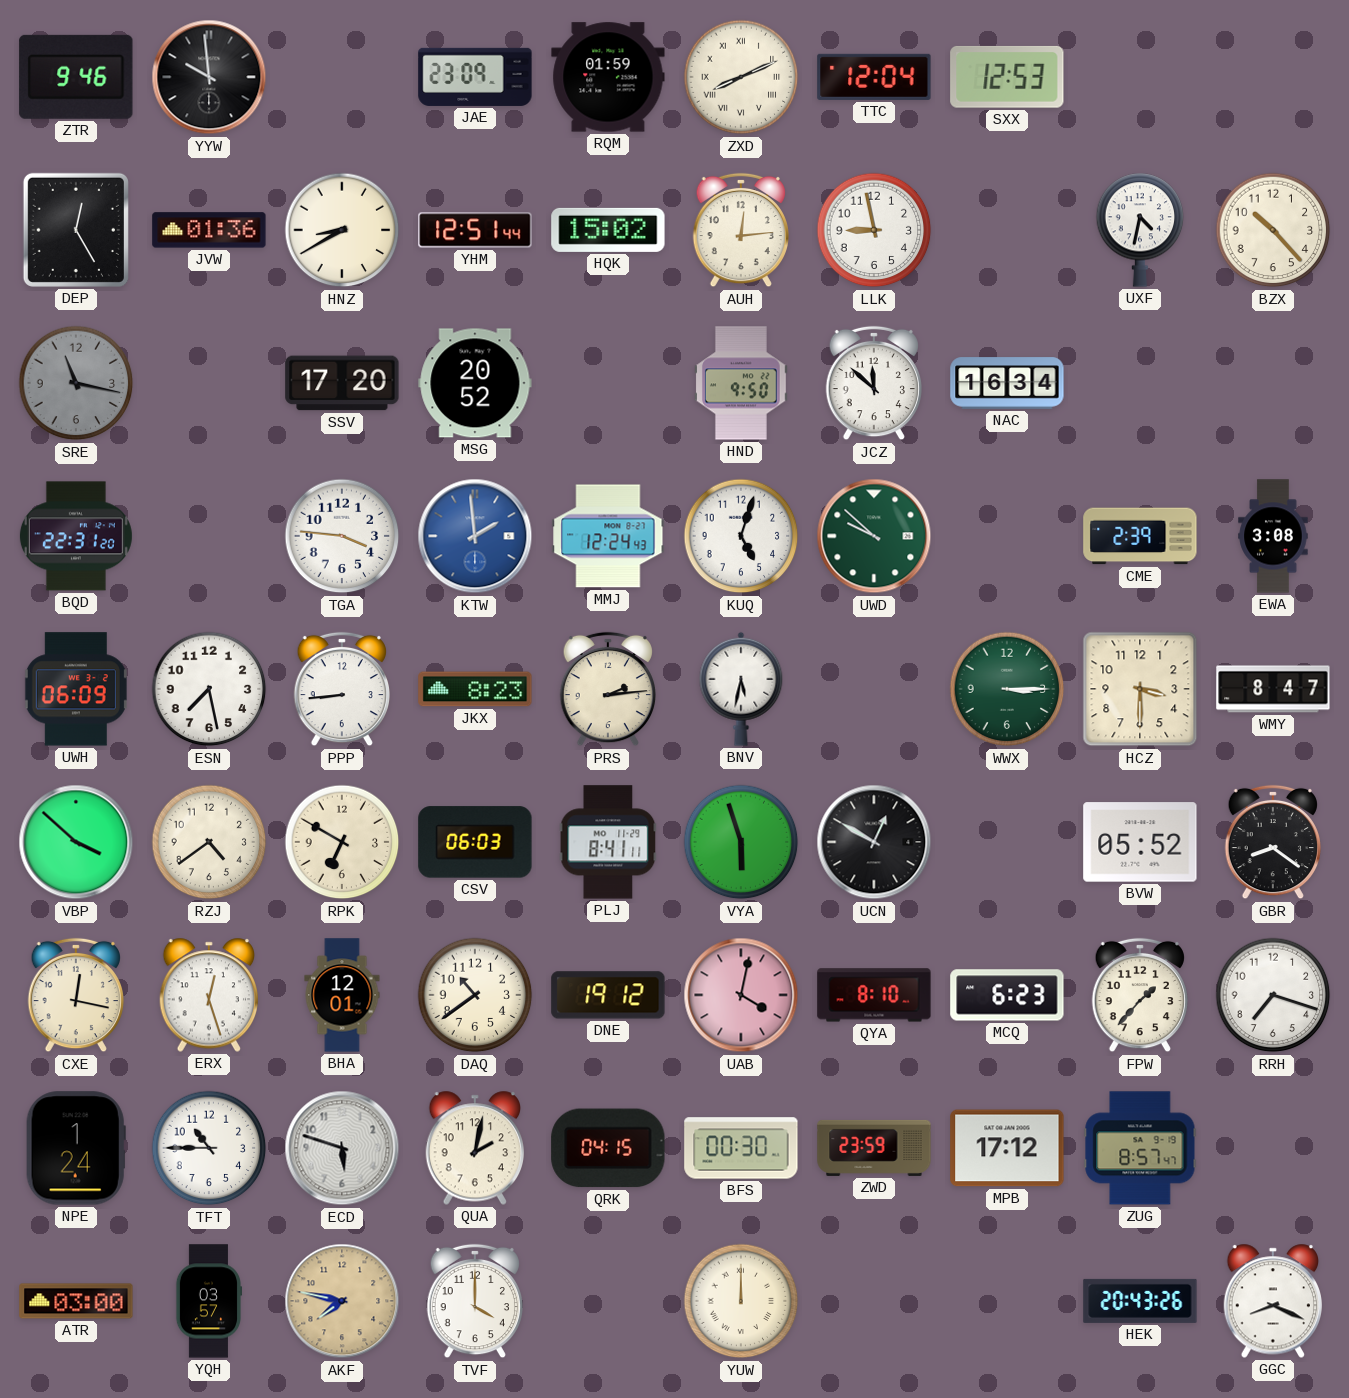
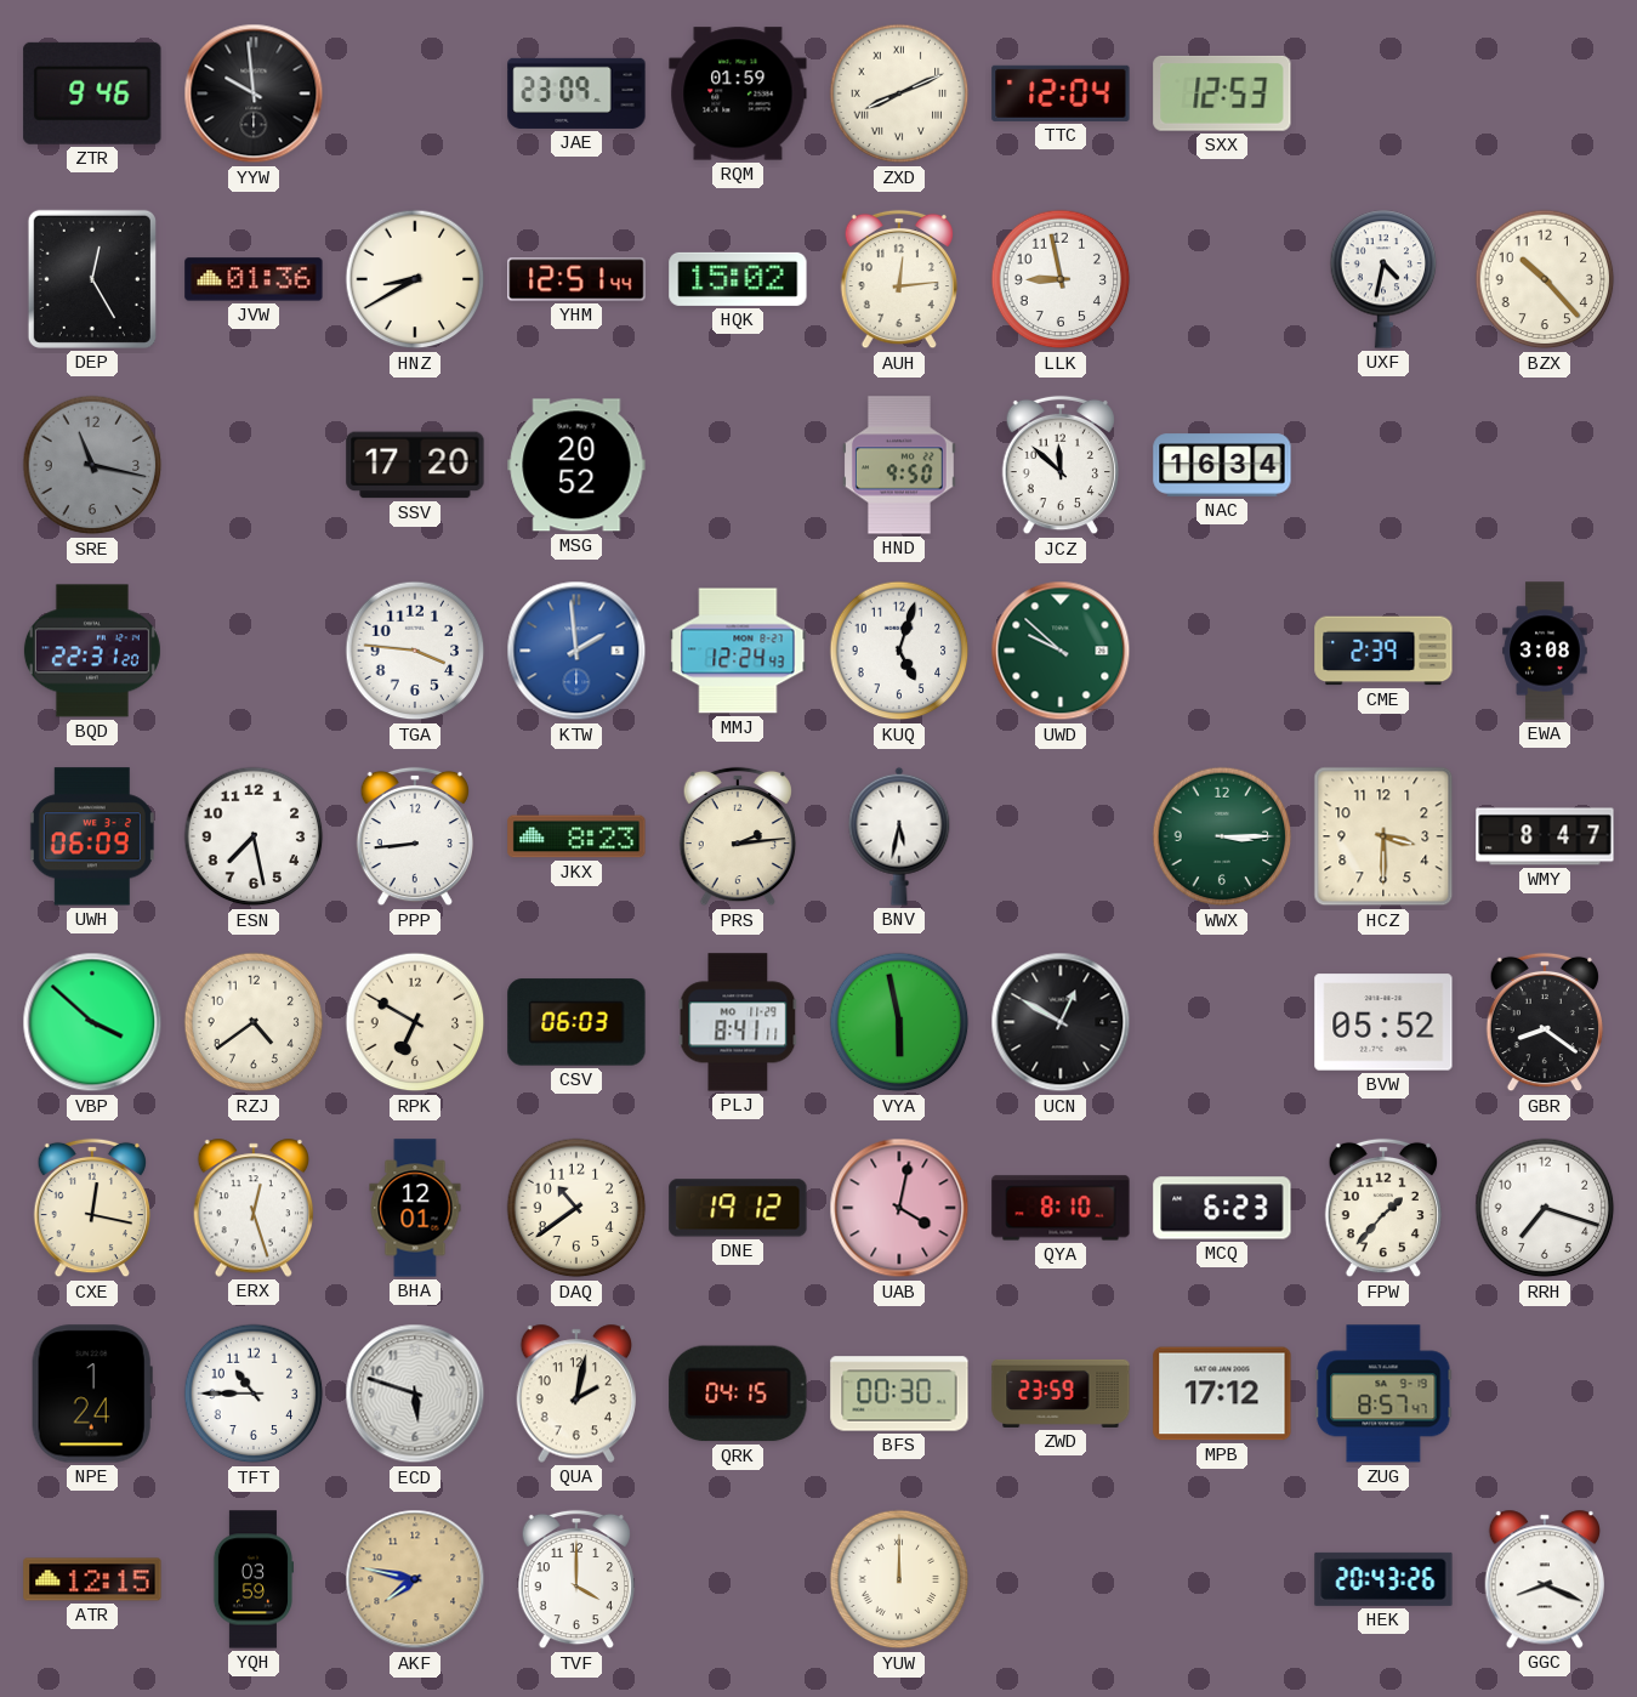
VYA: 5:57 -> 5:58 (899, 1022)
ATR: 03:00 -> 12:15 (92, 1579)
YQH: 03:57 -> 03:59 (252, 1579)
